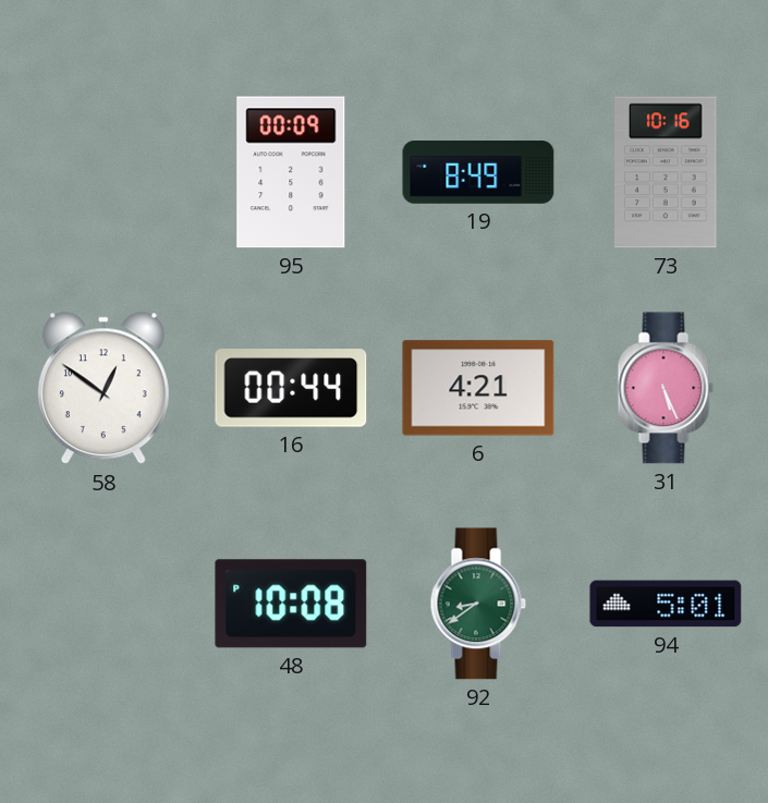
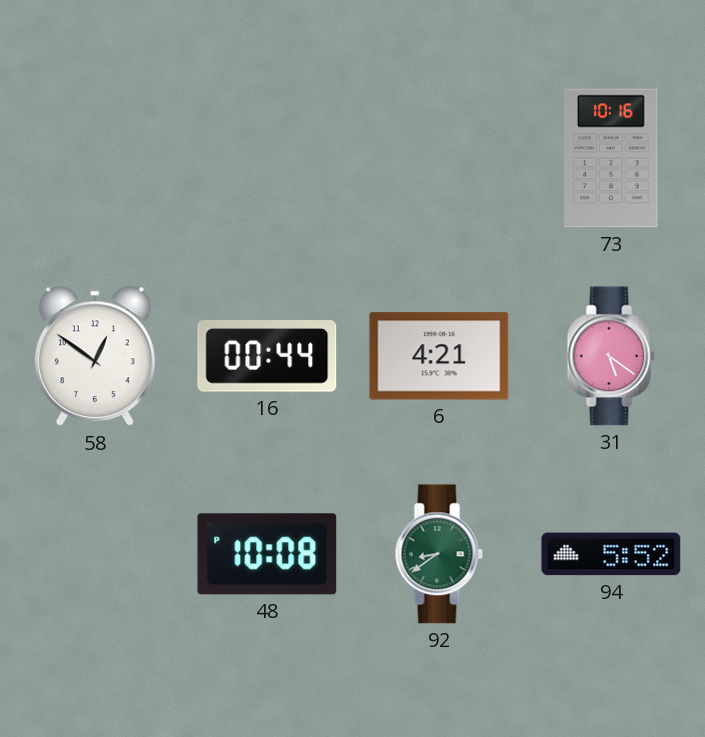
95: 00:09 -> none (291, 172)
19: 8:49 -> none (478, 173)
31: 5:26 -> 5:21 (611, 356)
94: 5:01 -> 5:52 (611, 554)
